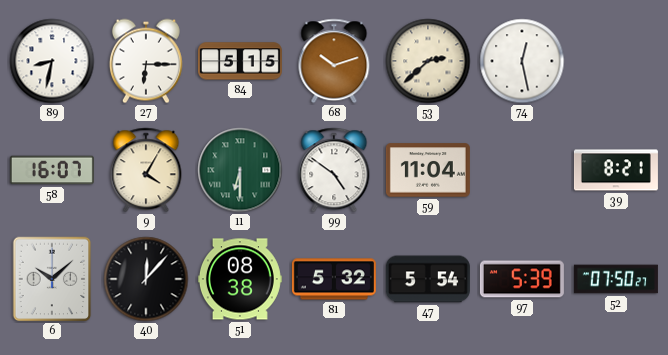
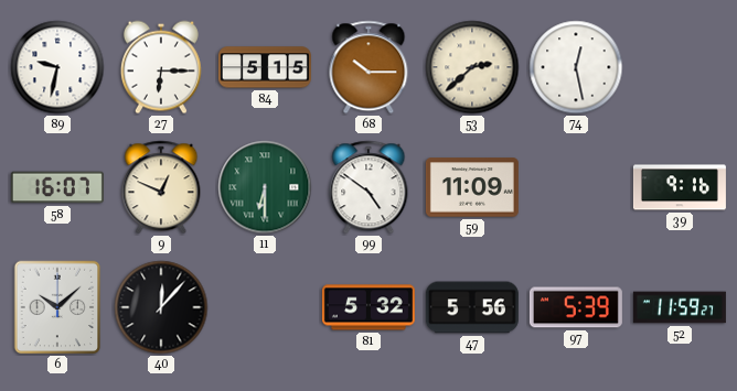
89: 8:32 -> 9:32 (57, 67)
68: 10:12 -> 10:15 (368, 67)
9: 4:05 -> 12:49 (161, 187)
59: 11:04 -> 11:09 (472, 187)
39: 8:21 -> 9:16 (680, 187)
51: 08:38 -> none (240, 279)
47: 5:54 -> 5:56 (472, 307)
52: 07:50 -> 11:59 (680, 307)
